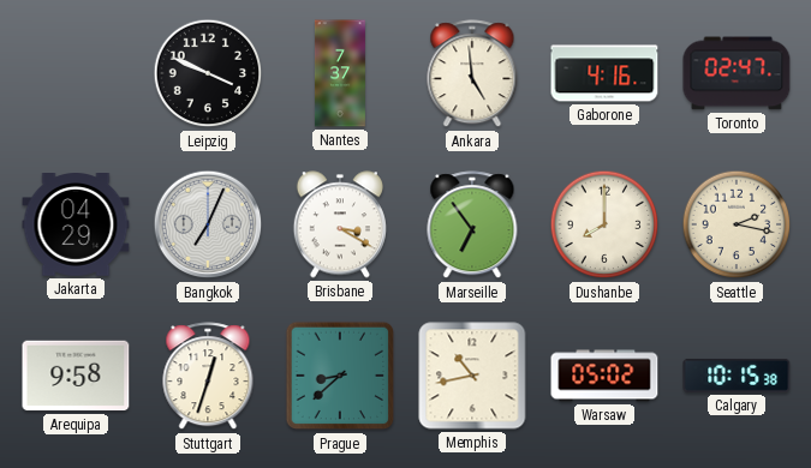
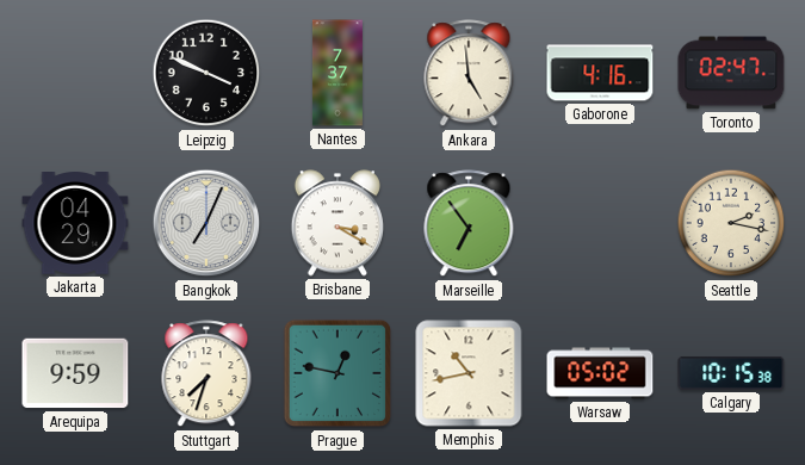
Dushanbe: 8:00 -> none (604, 224)
Arequipa: 9:58 -> 9:59 (75, 373)
Stuttgart: 12:33 -> 7:33 (206, 374)
Prague: 8:38 -> 12:47 (338, 373)
